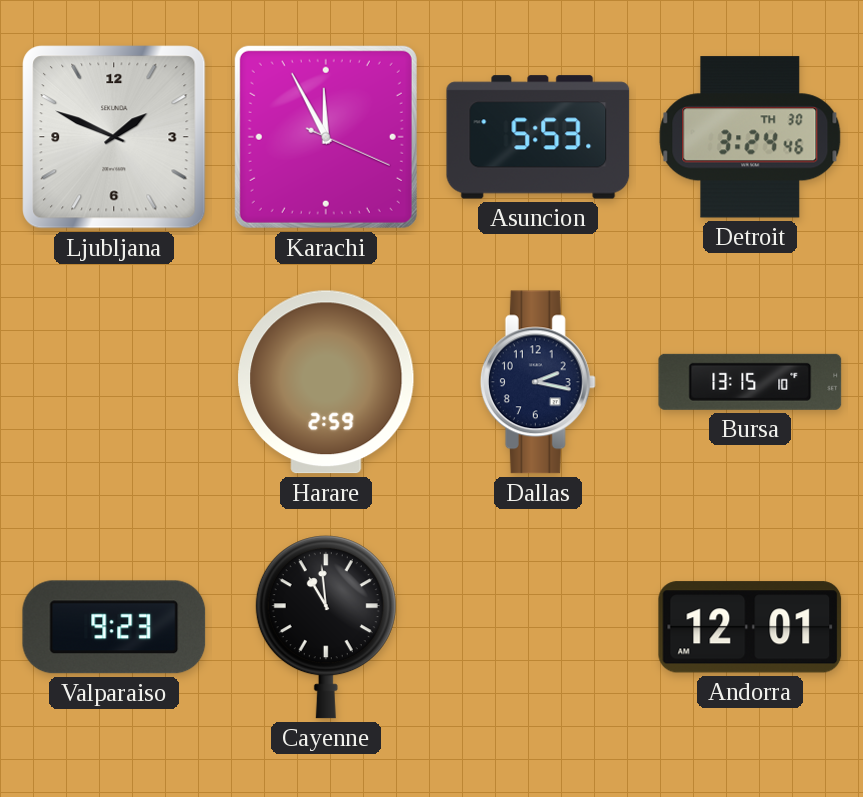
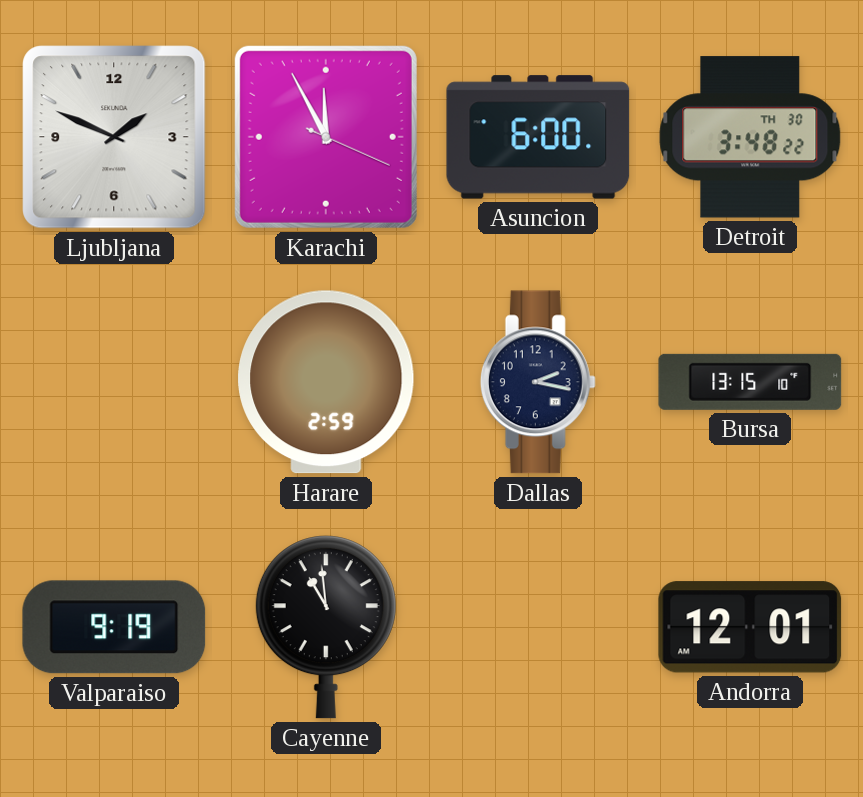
Asuncion: 5:53 -> 6:00 (538, 137)
Detroit: 3:24 -> 3:48 (750, 137)
Valparaiso: 9:23 -> 9:19 (114, 627)
